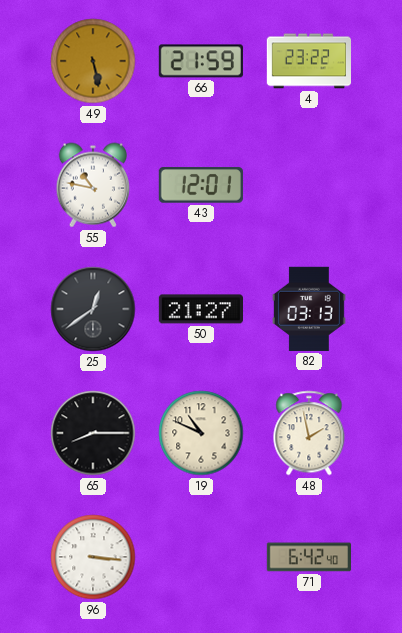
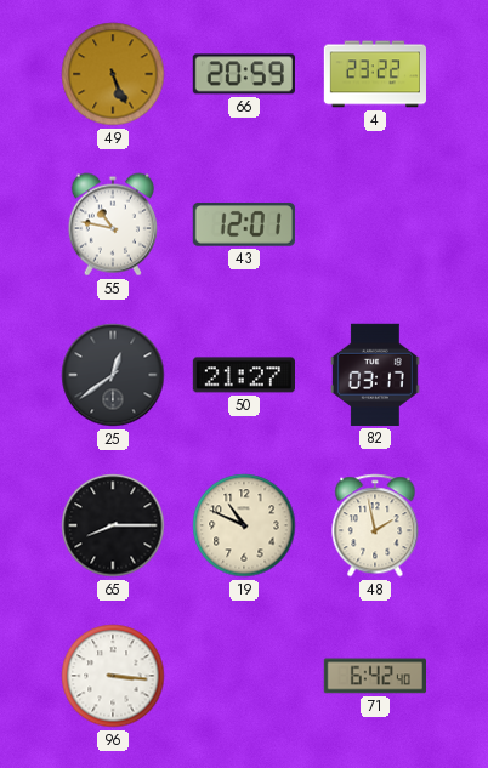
49: 5:28 -> 5:26 (113, 74)
66: 21:59 -> 20:59 (244, 74)
82: 03:13 -> 03:17 (375, 375)
